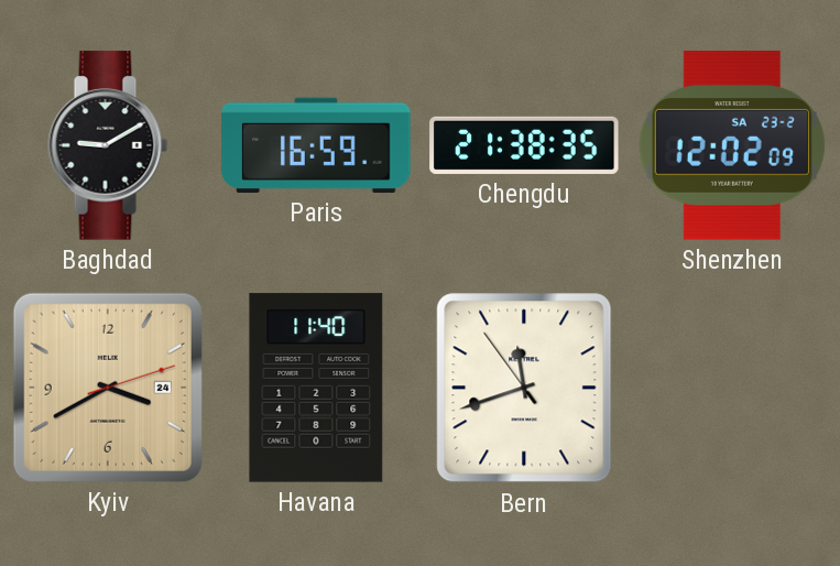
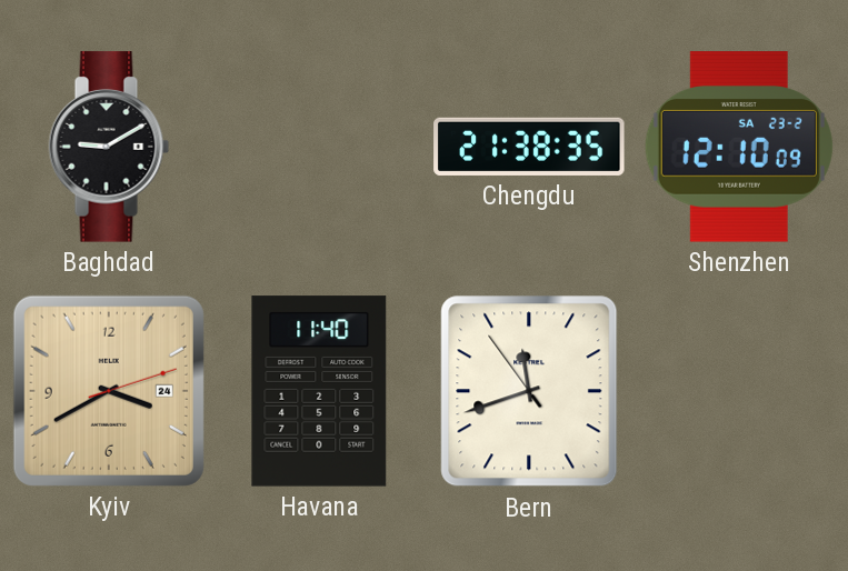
Paris: 16:59 -> none (316, 145)
Shenzhen: 12:02 -> 12:10 (739, 147)
